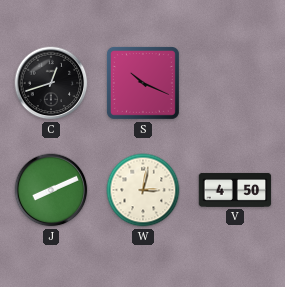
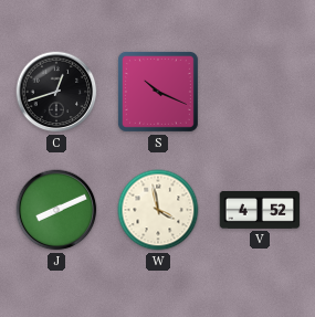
W: 3:02 -> 3:58 (158, 210)
V: 4:50 -> 4:52 (260, 210)
